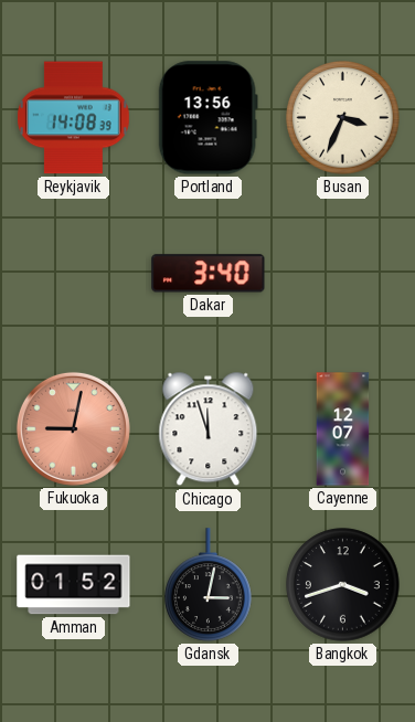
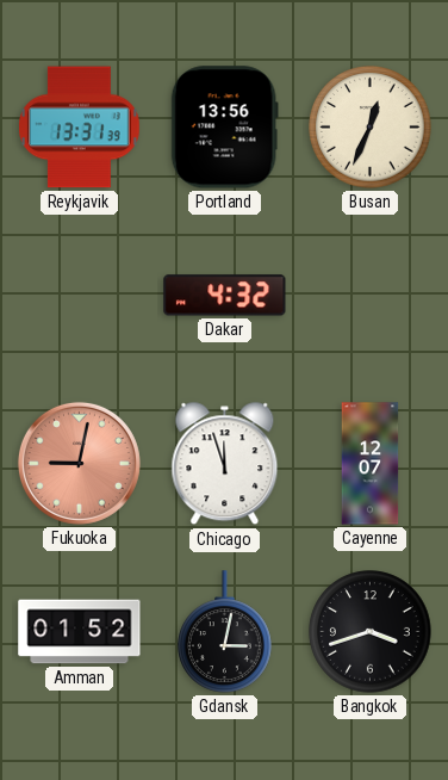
Reykjavik: 14:08 -> 13:31 (80, 128)
Busan: 3:34 -> 12:34 (371, 128)
Dakar: 3:40 -> 4:32 (225, 296)
